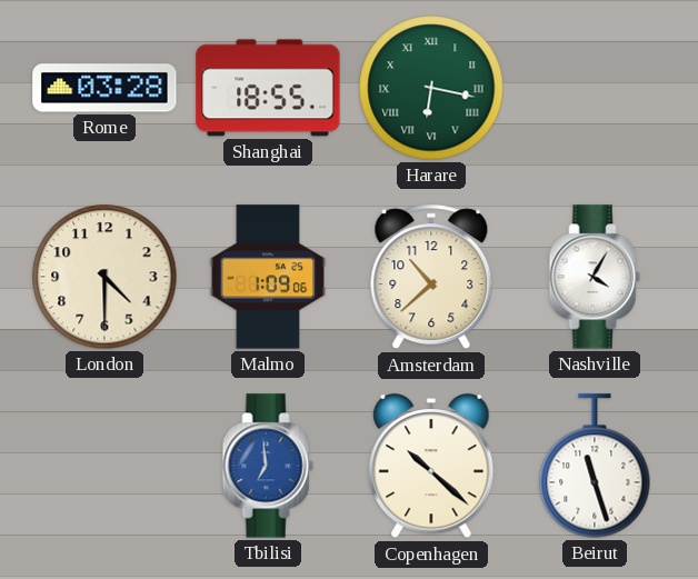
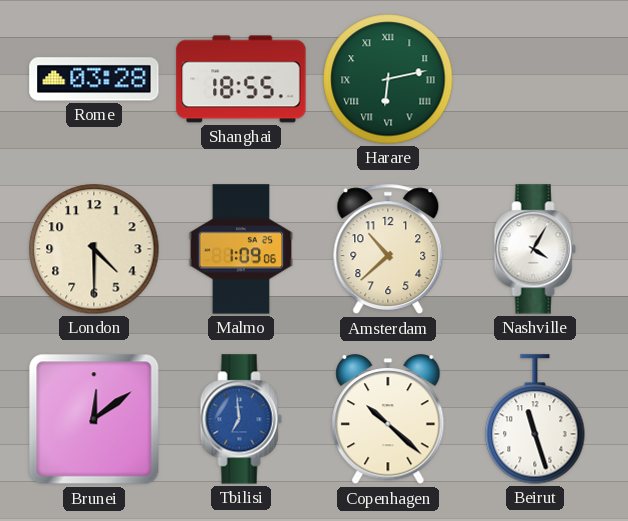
Harare: 6:17 -> 6:13 (388, 79)
Brunei: none -> 12:09 (94, 419)
